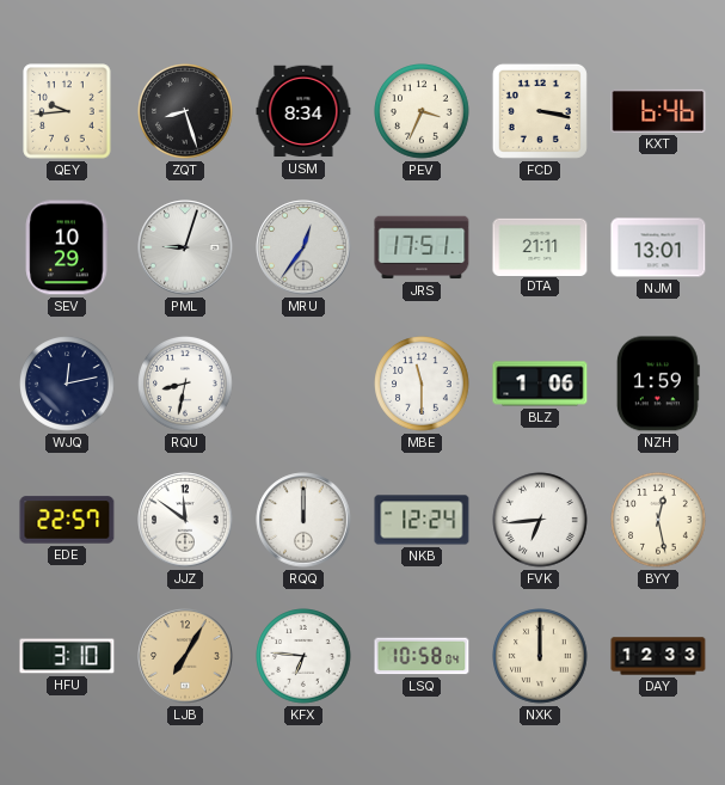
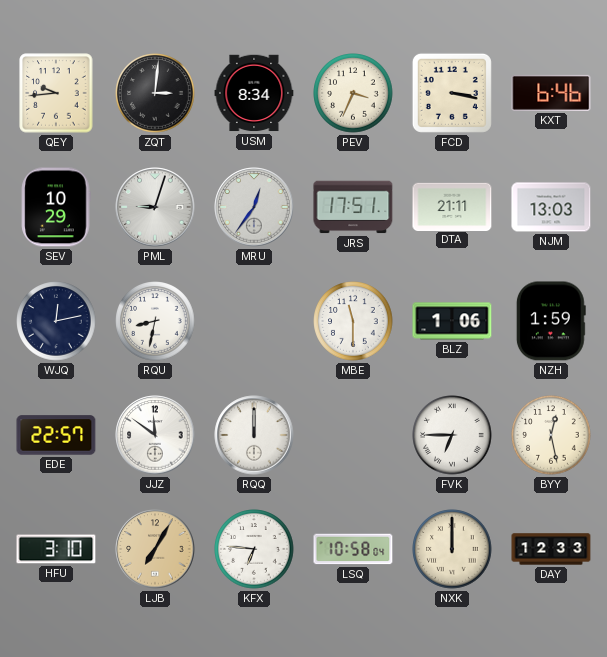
ZQT: 8:27 -> 3:01 (155, 93)
NJM: 13:01 -> 13:03 (551, 207)
NKB: 12:24 -> none (422, 520)
FVK: 6:44 -> 6:45 (452, 435)
